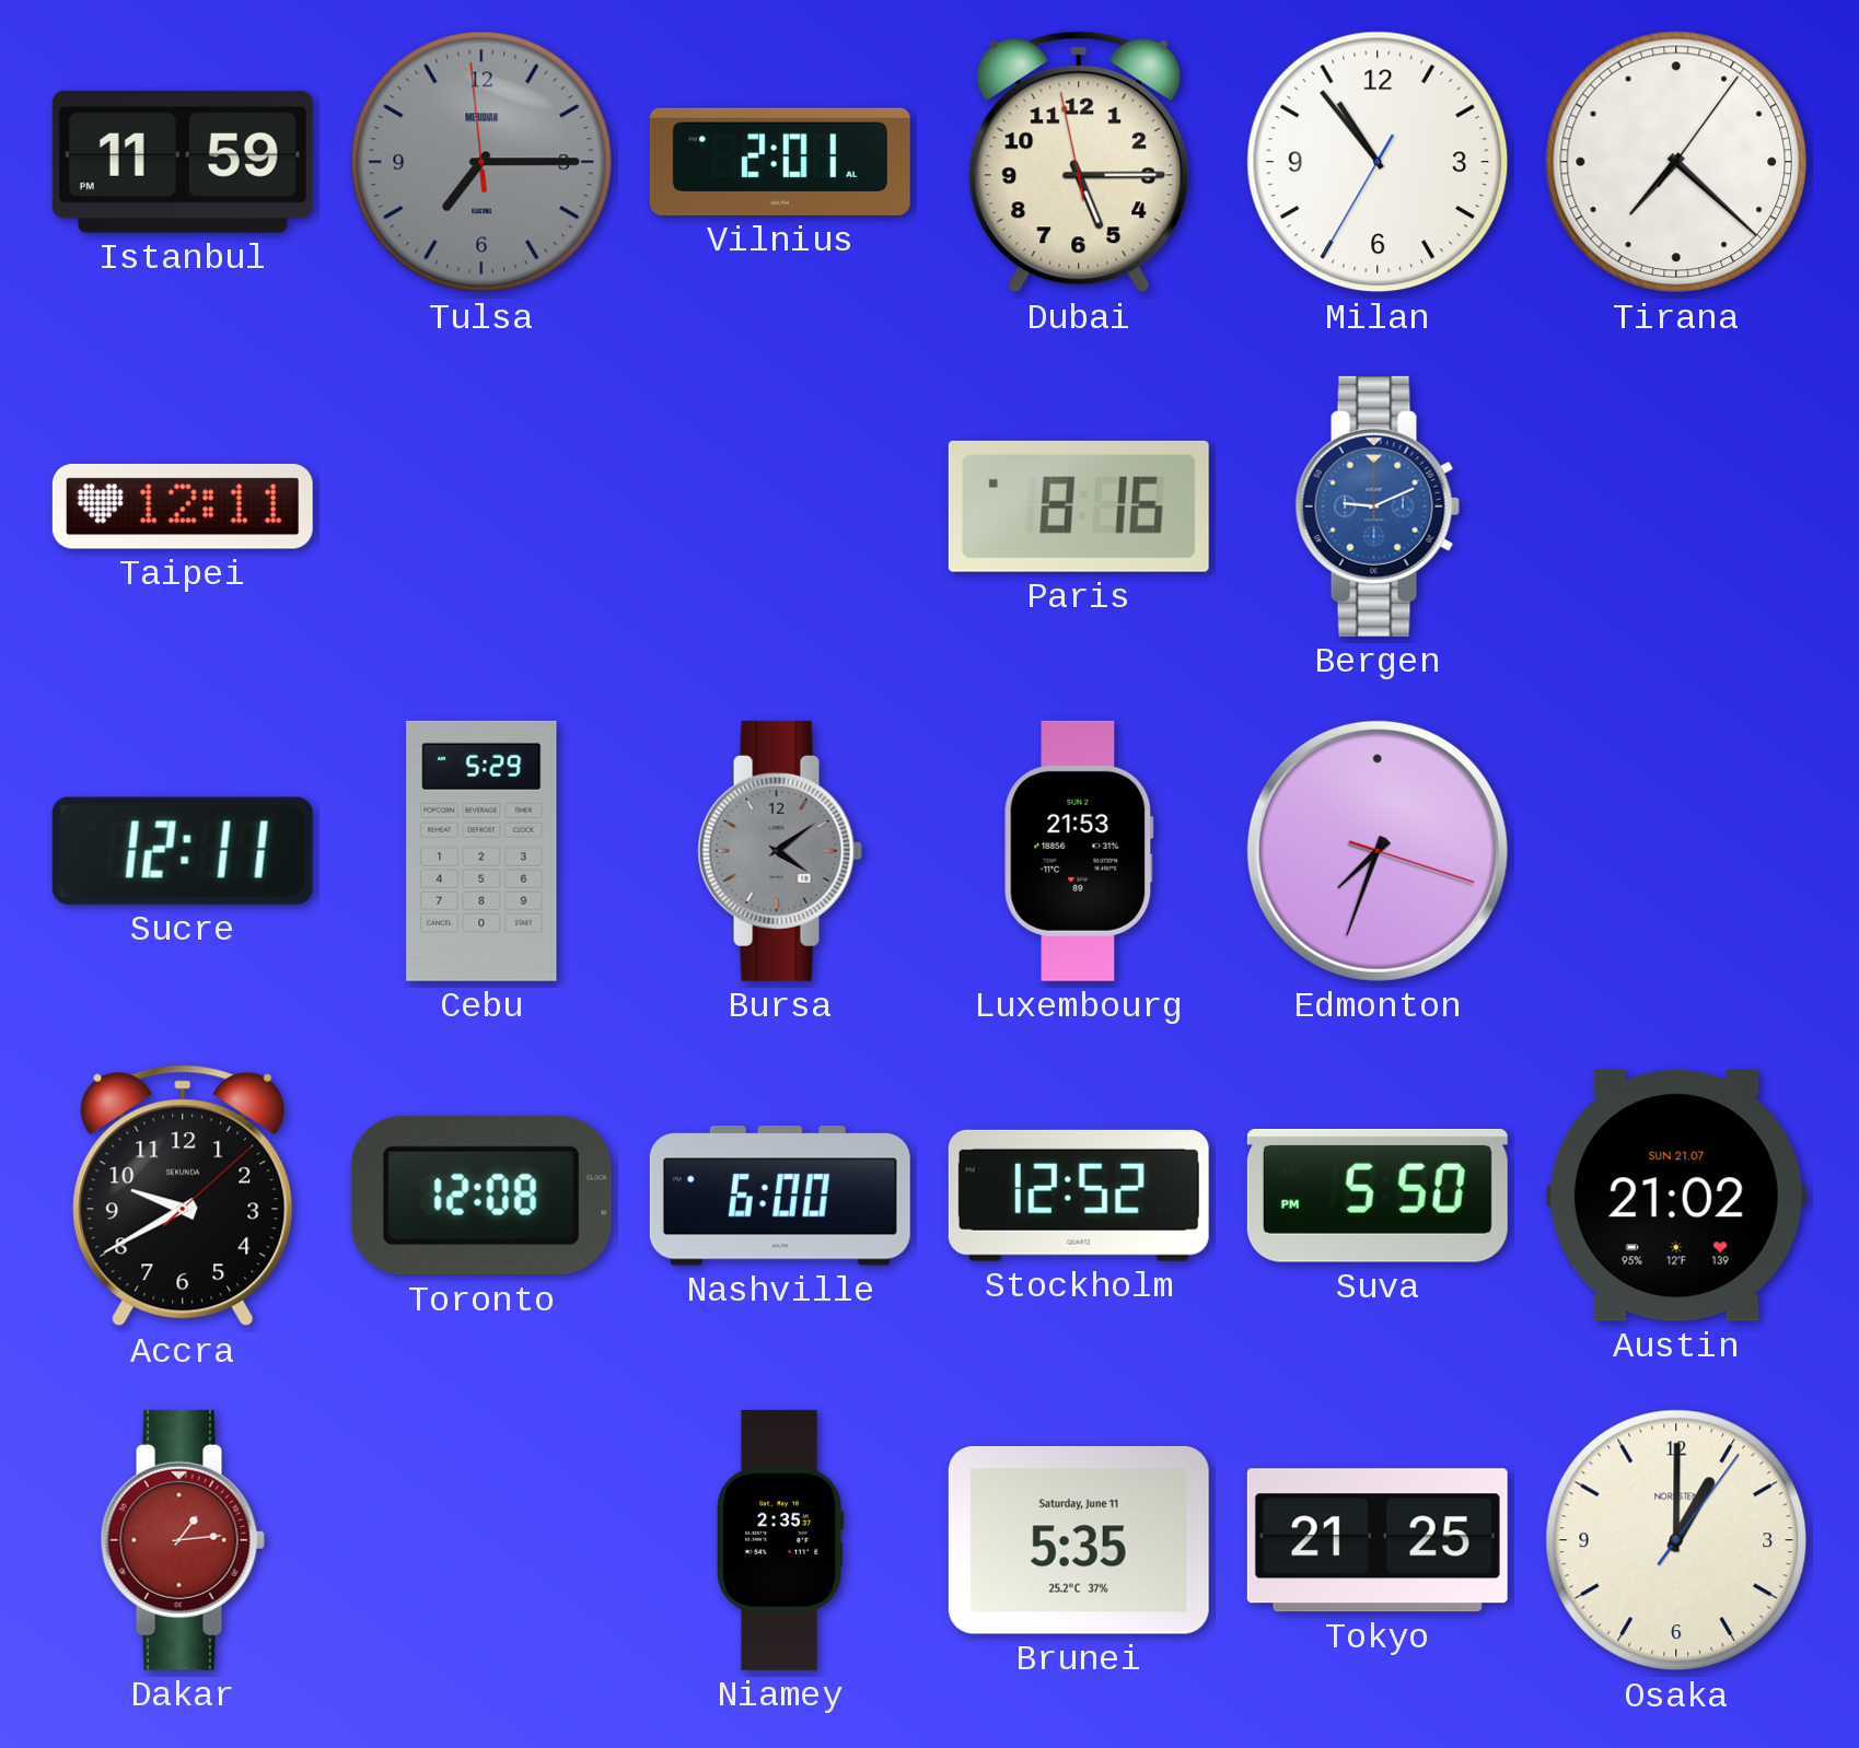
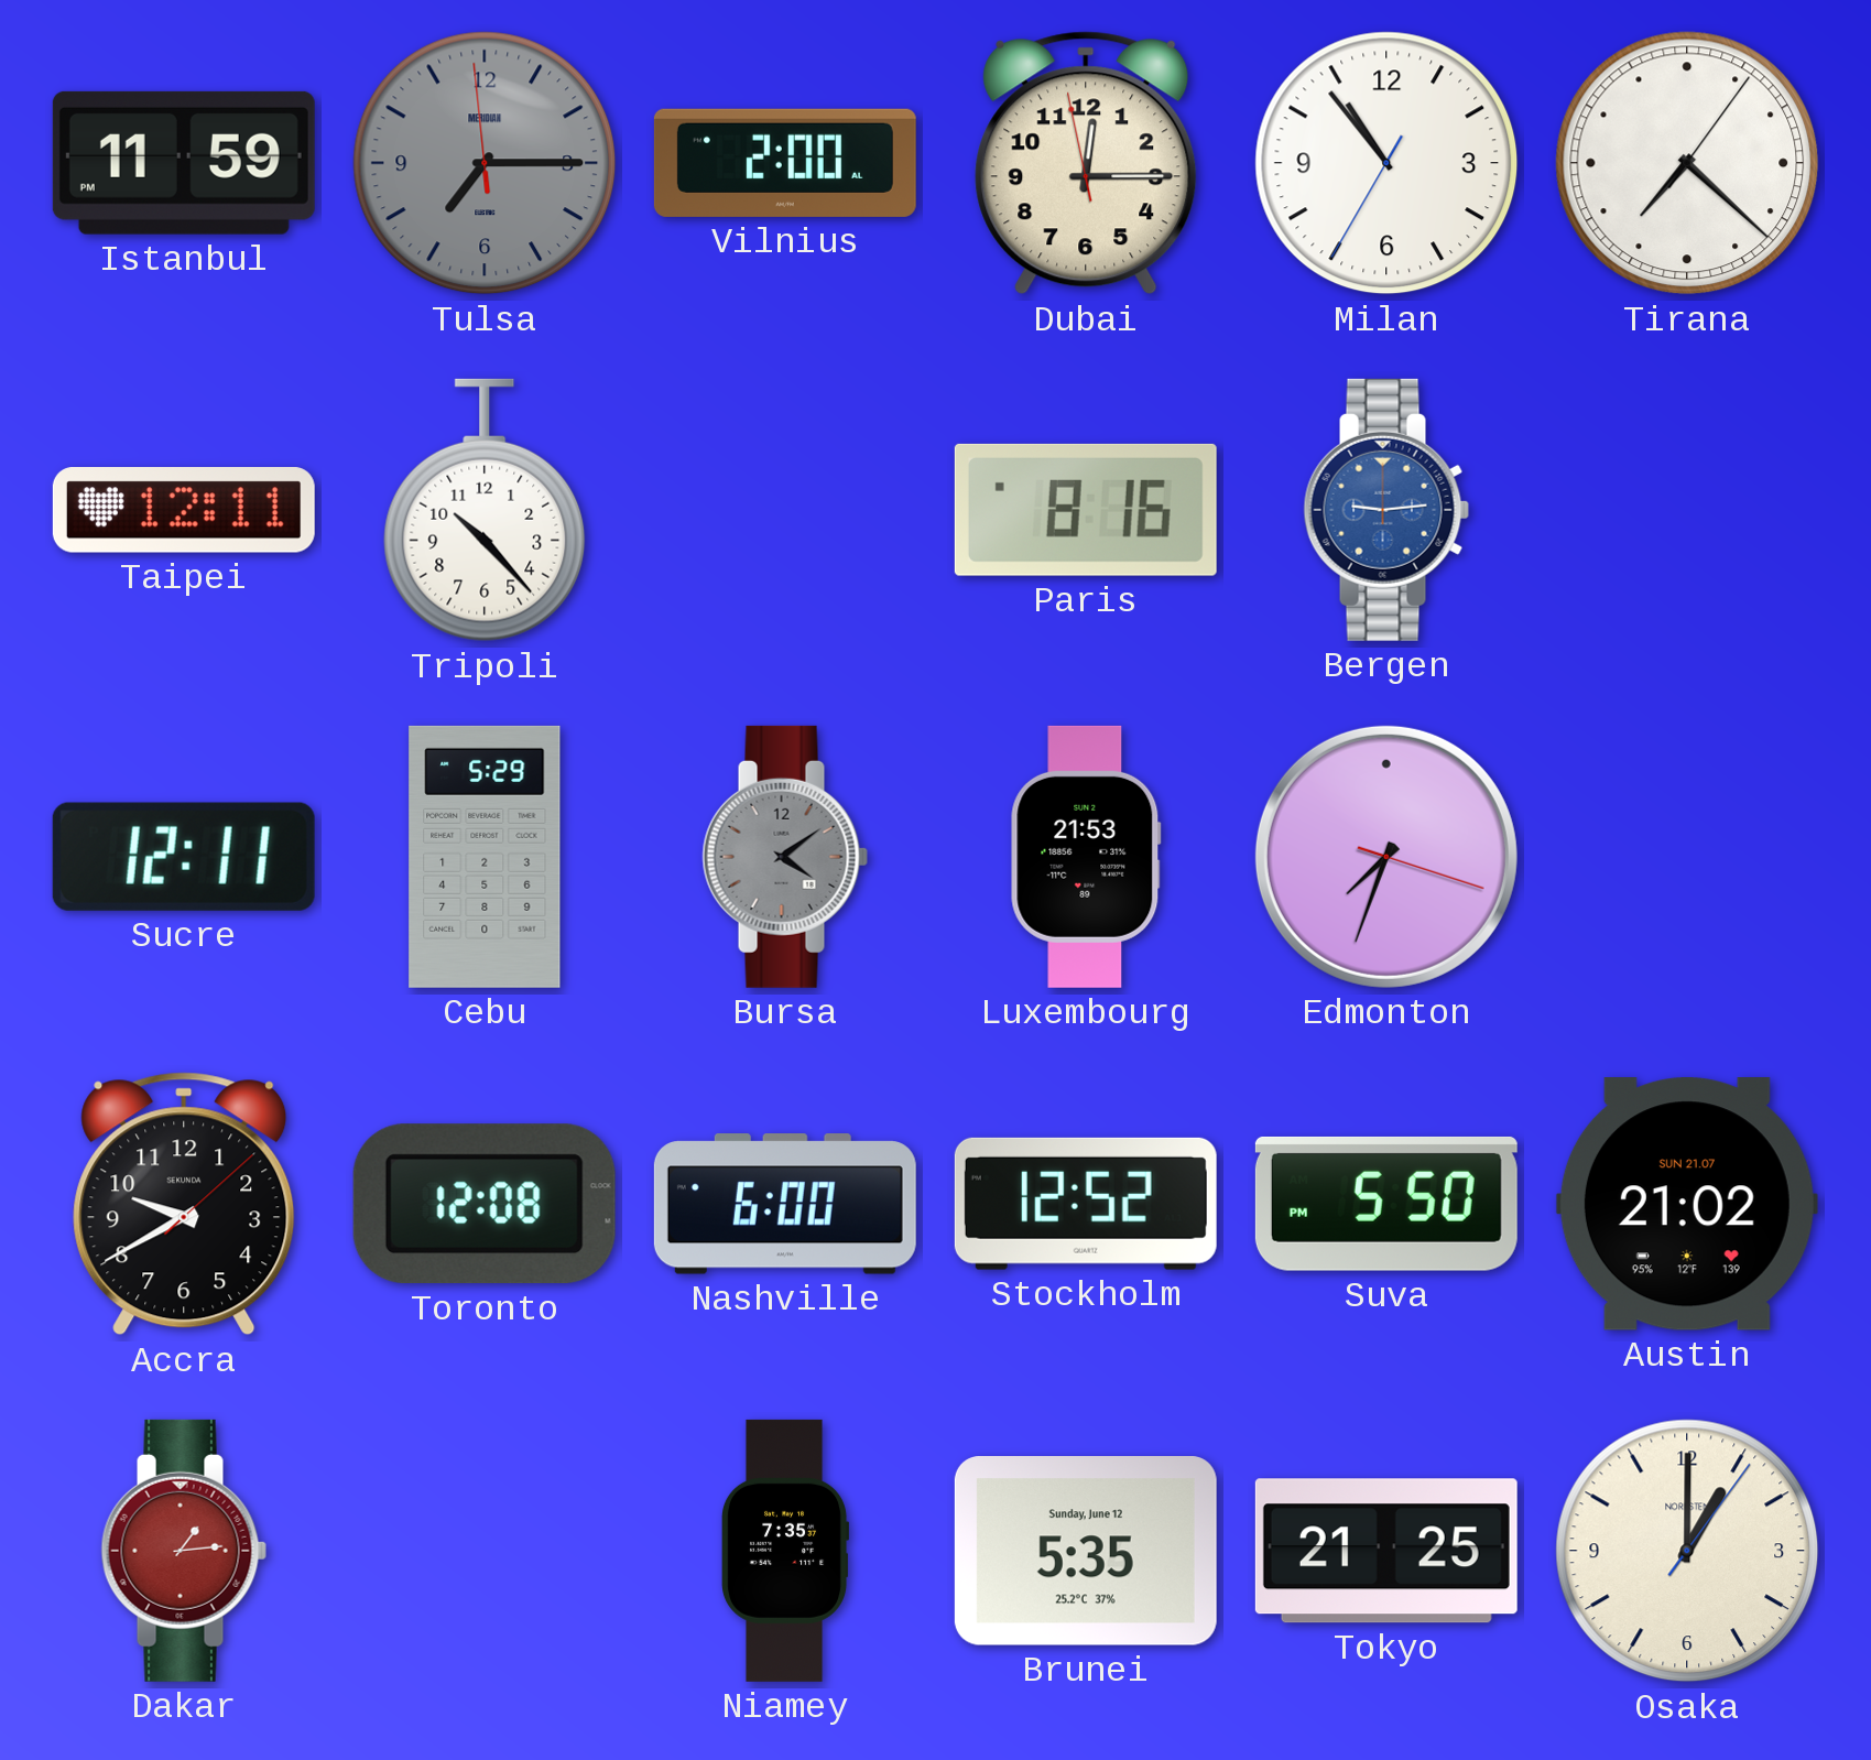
Vilnius: 2:01 -> 2:00 (785, 163)
Dubai: 5:14 -> 12:14 (1086, 163)
Tripoli: none -> 10:23 (485, 510)
Bergen: 9:11 -> 9:14 (1386, 510)
Niamey: 2:35 -> 7:35 (785, 1551)
Brunei date: Saturday, June 11 -> Sunday, June 12 (1086, 1552)
